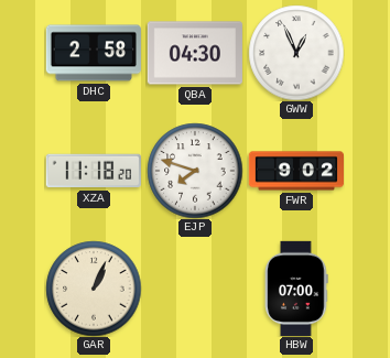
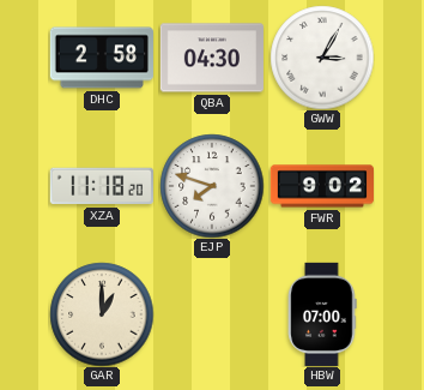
GWW: 12:56 -> 3:05 (322, 58)
GAR: 1:04 -> 1:00 (102, 314)
